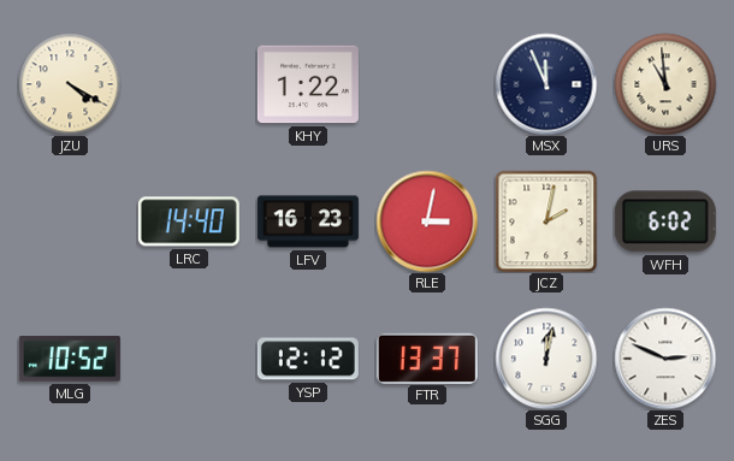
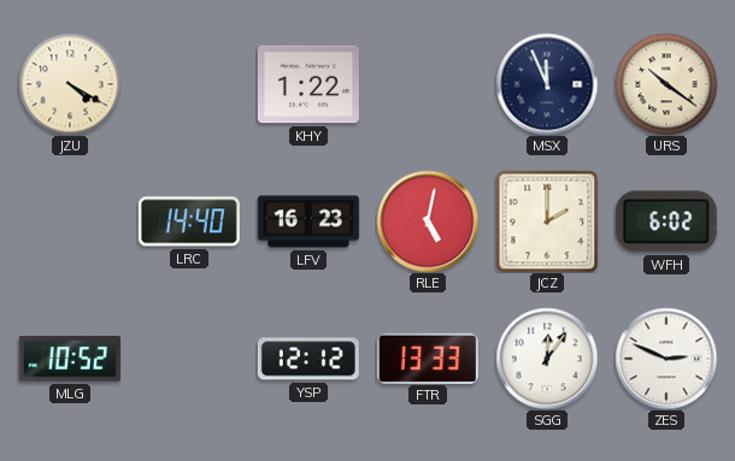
URS: 10:59 -> 10:21 (666, 84)
RLE: 3:02 -> 5:02 (428, 221)
JCZ: 2:02 -> 2:00 (547, 221)
FTR: 13:37 -> 13:33 (428, 357)
SGG: 12:02 -> 12:06 (547, 359)
